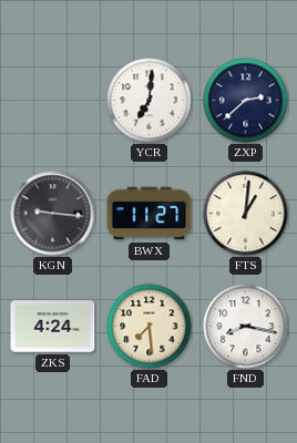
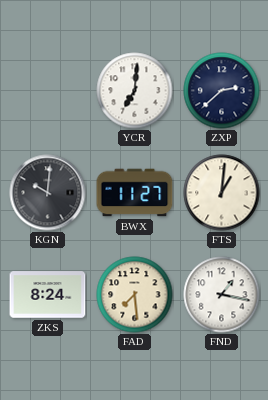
KGN: 9:16 -> 10:01 (48, 193)
ZKS: 4:24 -> 8:24 (48, 295)
FND: 8:17 -> 1:17 (222, 295)
